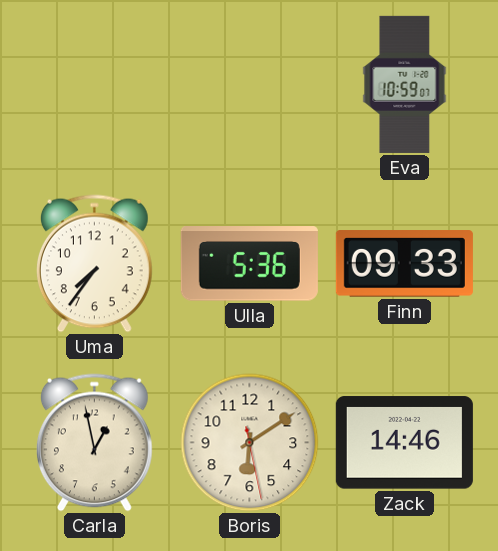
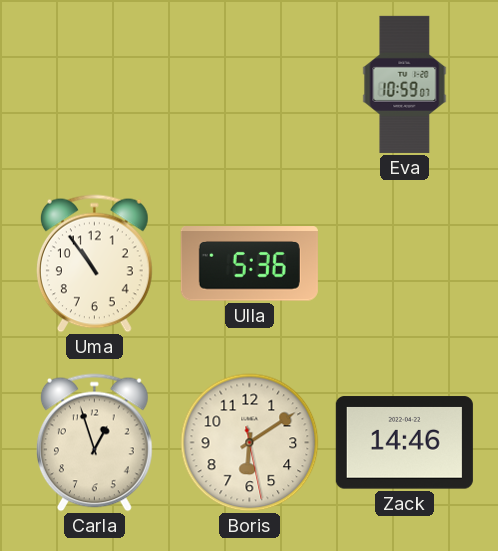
Uma: 7:36 -> 10:54 (94, 264)
Finn: 09:33 -> none (404, 264)
Carla: 12:58 -> 12:57 (94, 443)
